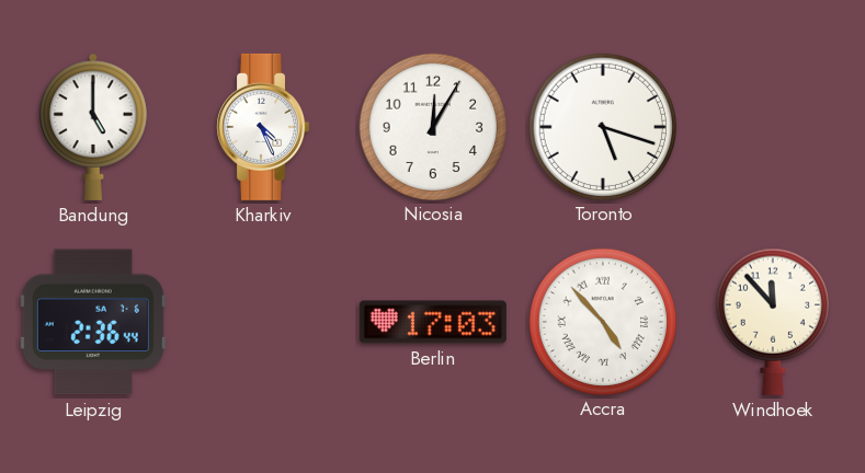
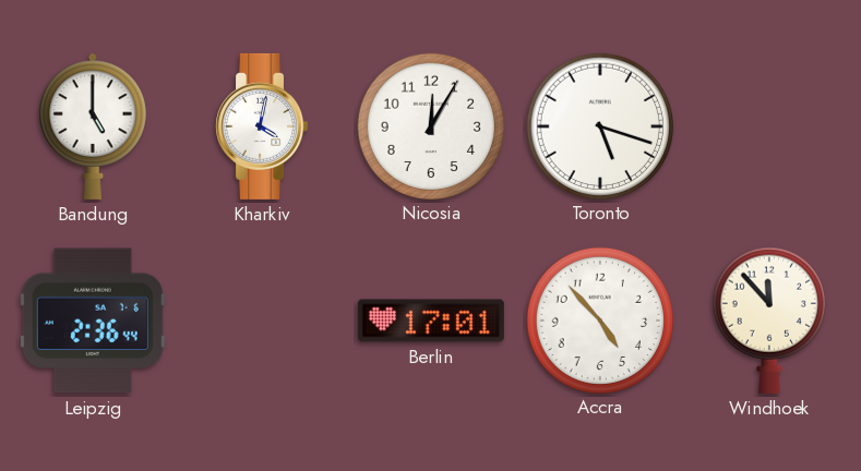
Kharkiv: 4:26 -> 4:02 (262, 126)
Berlin: 17:03 -> 17:01 (431, 321)
Accra numerals: Roman -> Arabic (599, 319)
